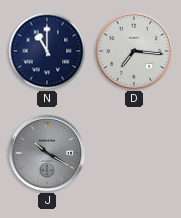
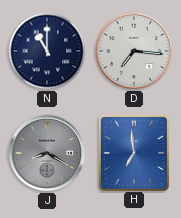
J: 10:20 -> 8:20 (47, 153)
H: none -> 6:59 (133, 152)
